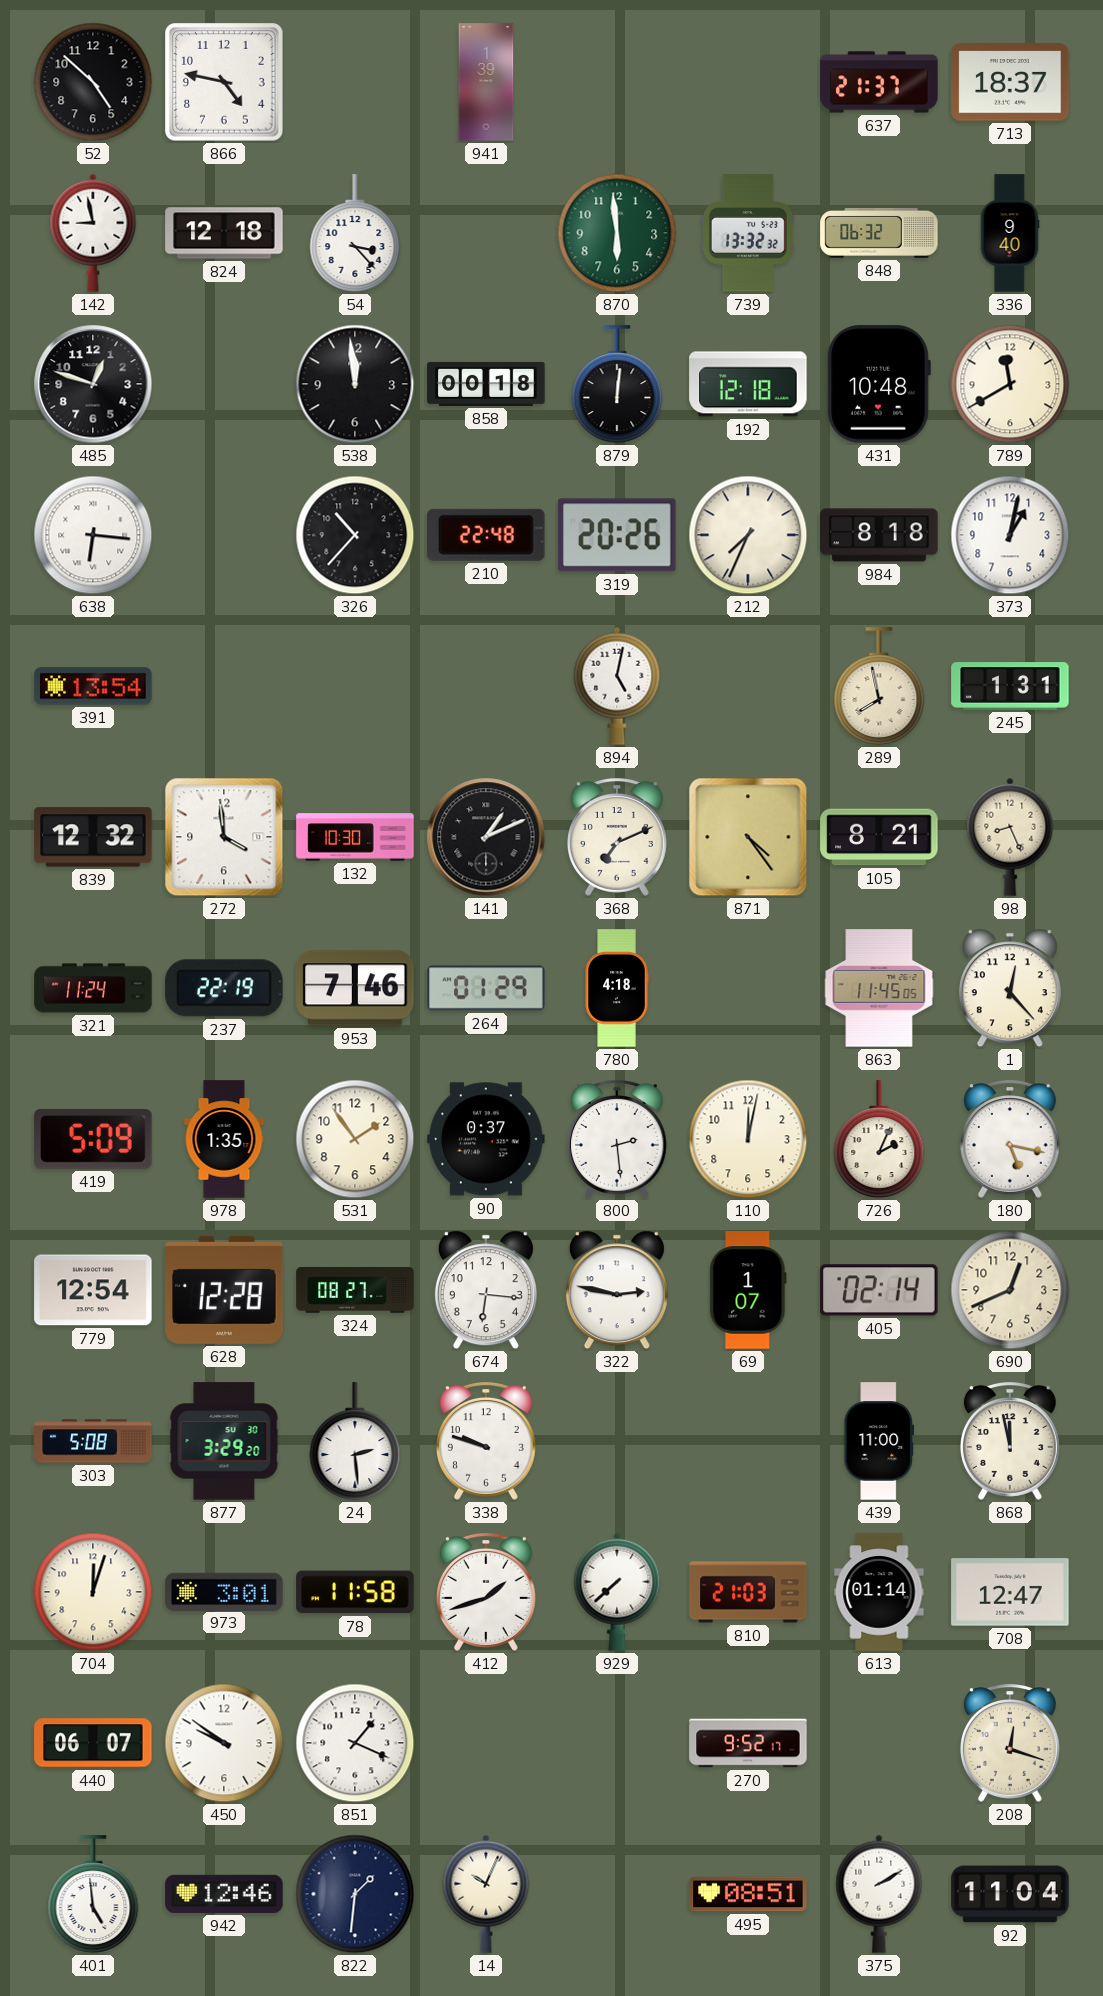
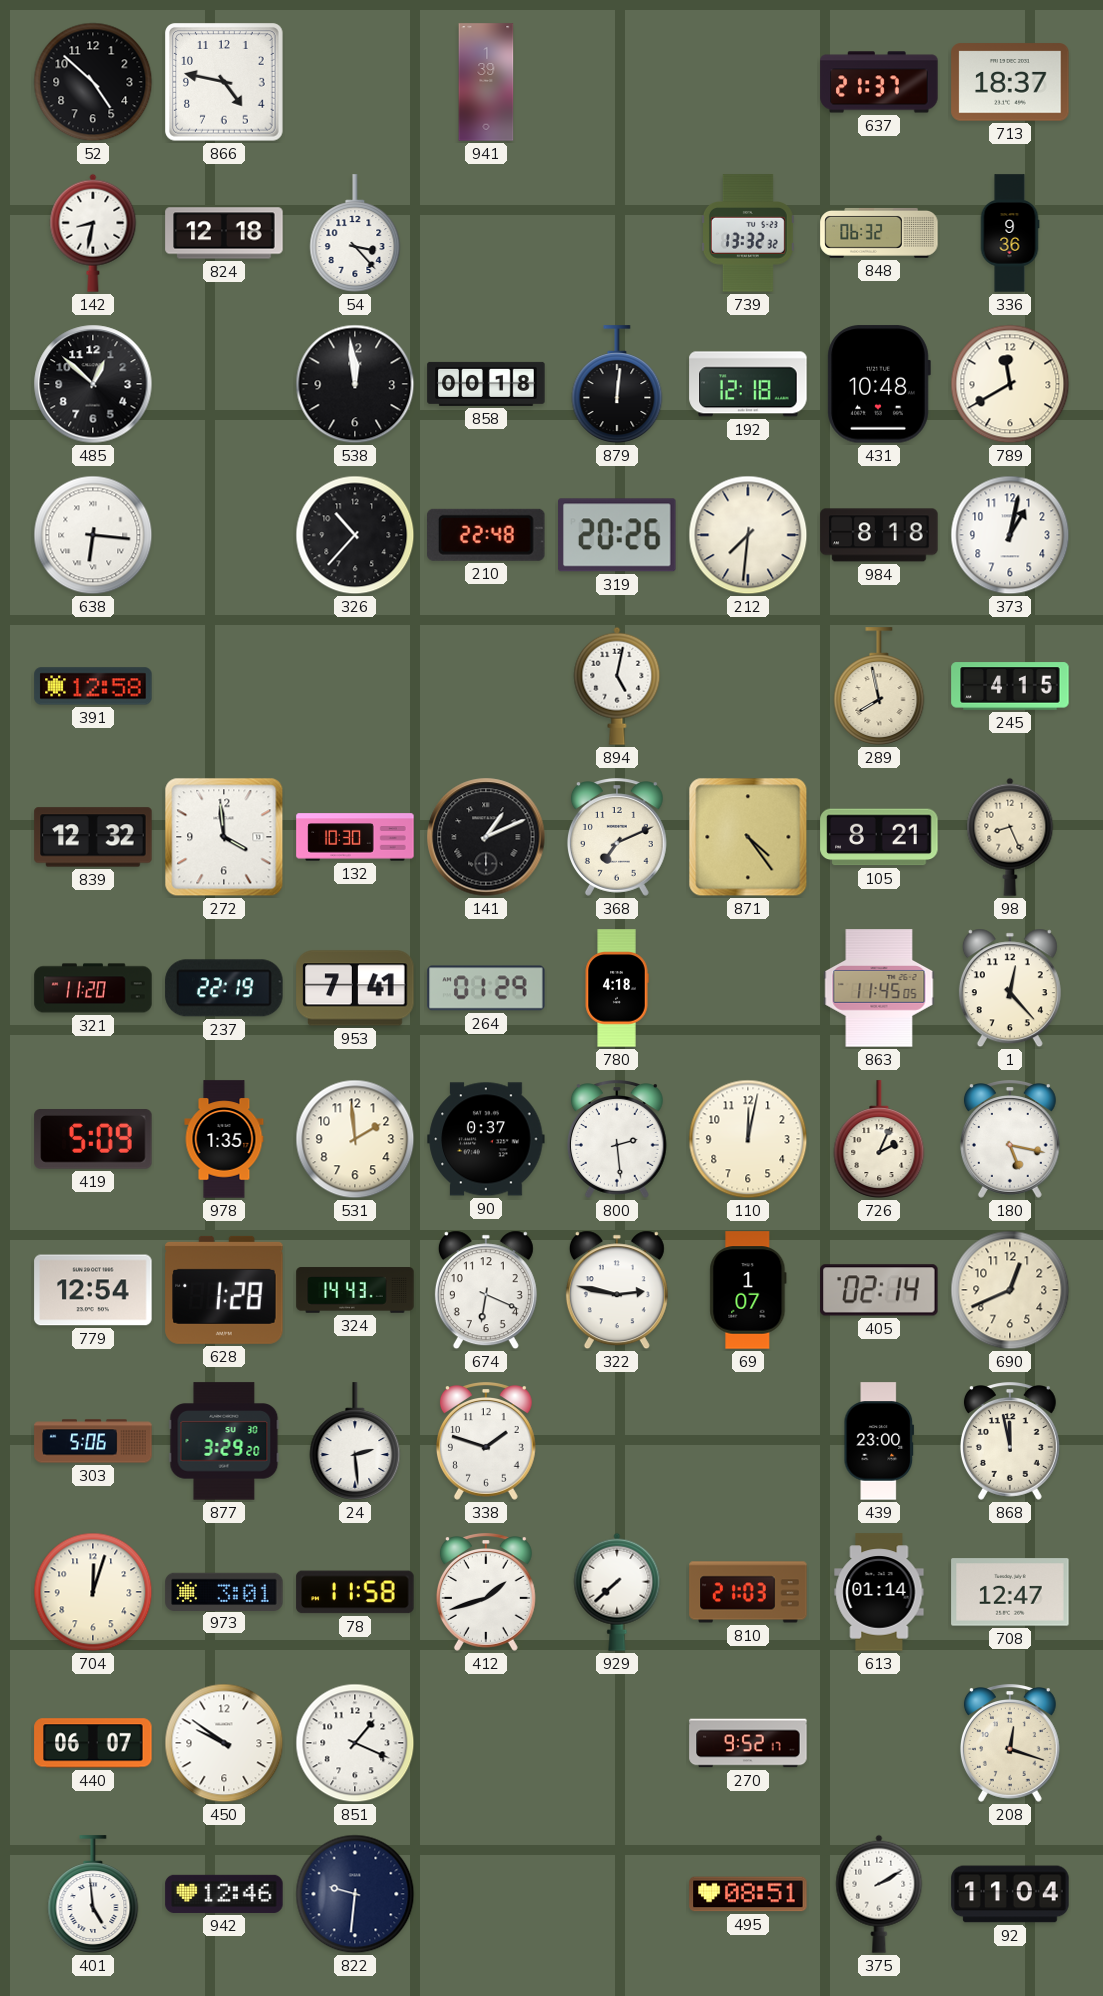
142: 8:58 -> 8:32 (93, 233)
870: 5:59 -> none (617, 233)
336: 9:40 -> 9:36 (1010, 233)
485: 12:48 -> 12:52 (93, 384)
212: 7:34 -> 7:31 (748, 535)
391: 13:54 -> 12:58 (93, 686)
245: 1:31 -> 4:15 (1010, 686)
321: 11:24 -> 11:20 (93, 988)
953: 7:46 -> 7:41 (355, 988)
531: 1:54 -> 1:59 (355, 1139)
628: 12:28 -> 1:28 (224, 1290)
324: 08:27 -> 14:43 (355, 1290)
674: 6:16 -> 6:19 (486, 1290)
303: 5:08 -> 5:06 (93, 1441)
338: 9:48 -> 1:48 (486, 1441)
439: 11:00 -> 23:00 (879, 1441)
822: 1:31 -> 9:31 (355, 1894)
14: 10:04 -> none (486, 1894)
